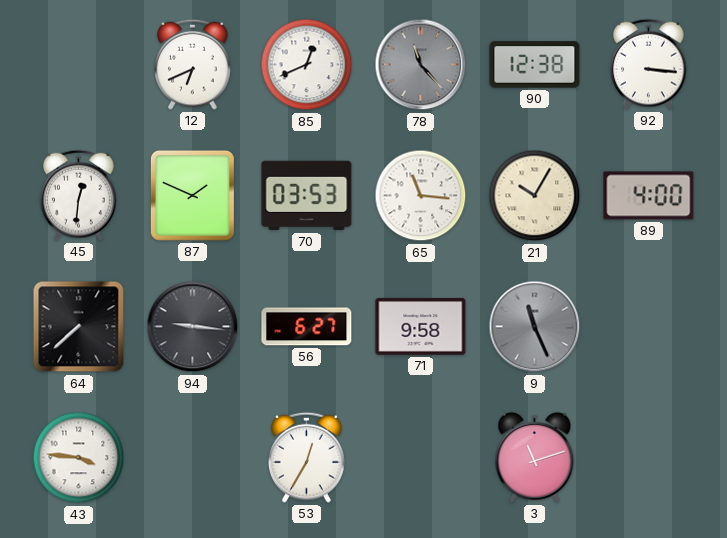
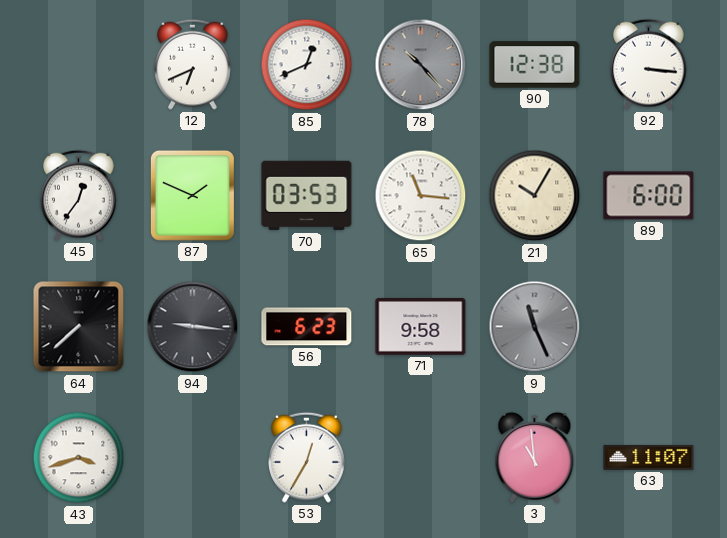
78: 11:23 -> 10:23 (421, 65)
45: 12:31 -> 12:36 (79, 195)
89: 4:00 -> 6:00 (649, 196)
56: 6:27 -> 6:23 (307, 327)
43: 3:46 -> 3:42 (79, 458)
3: 11:12 -> 10:59 (535, 457)
63: none -> 11:07 (649, 457)
